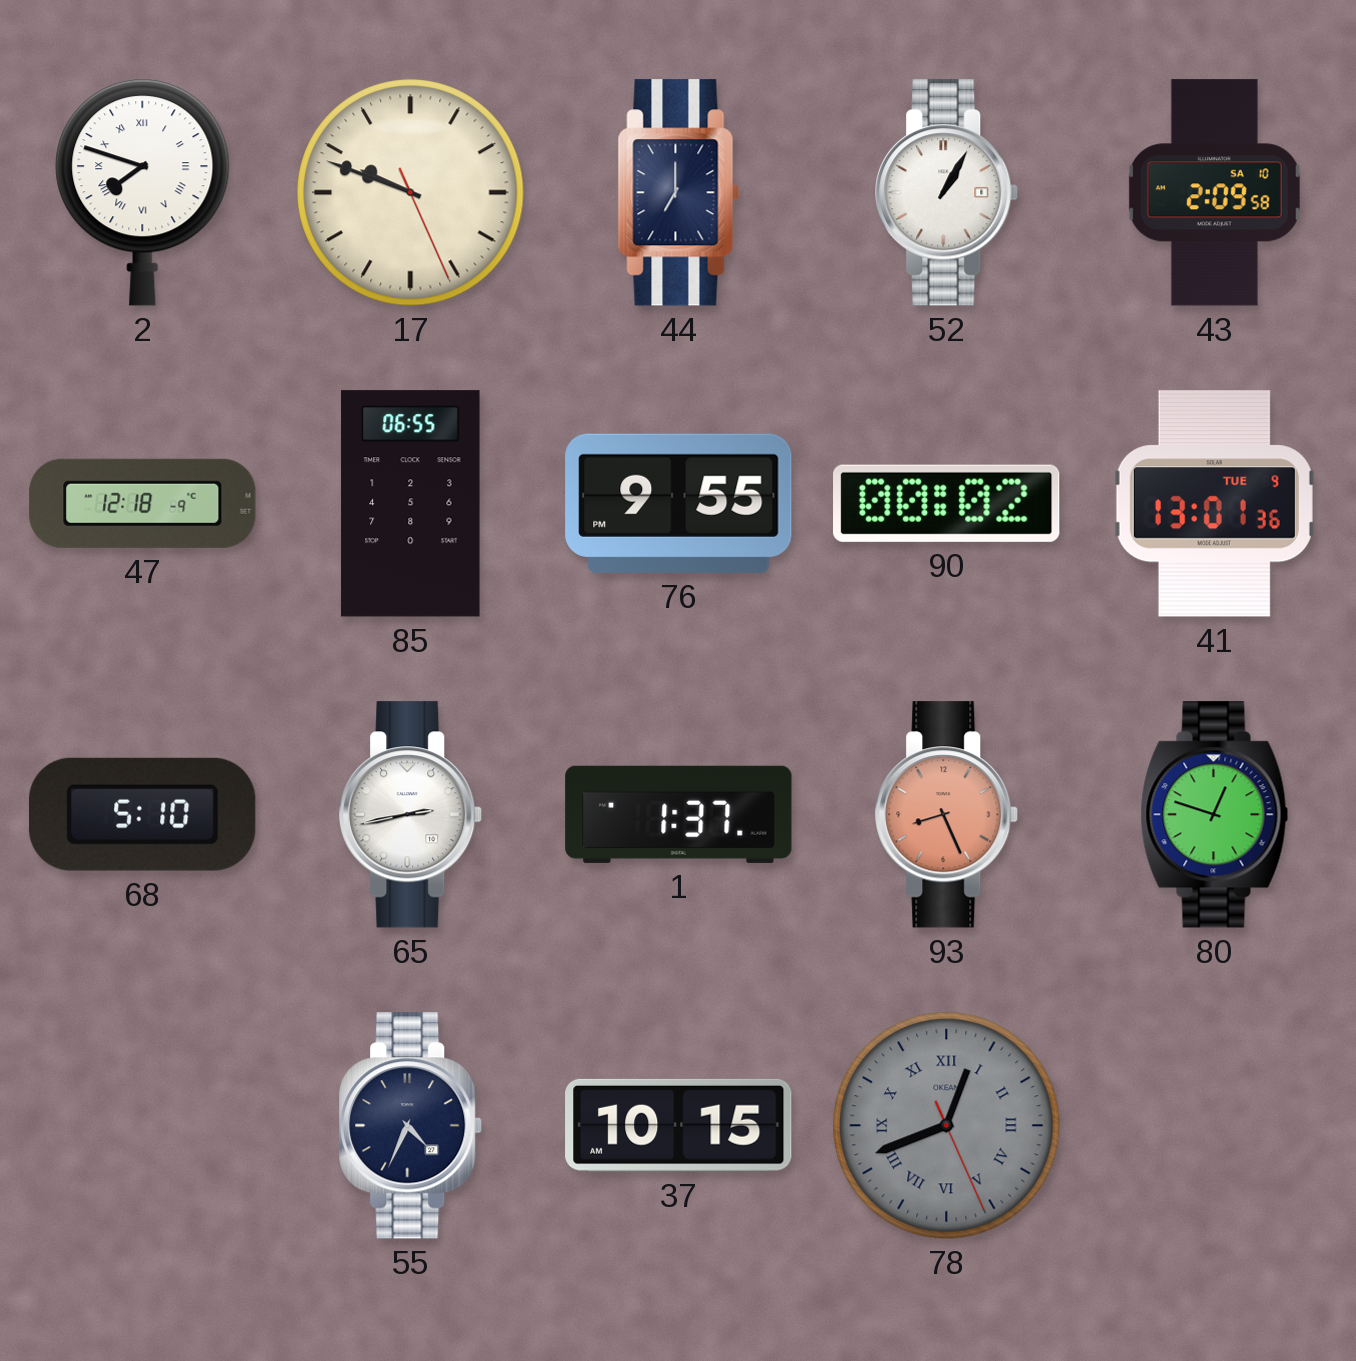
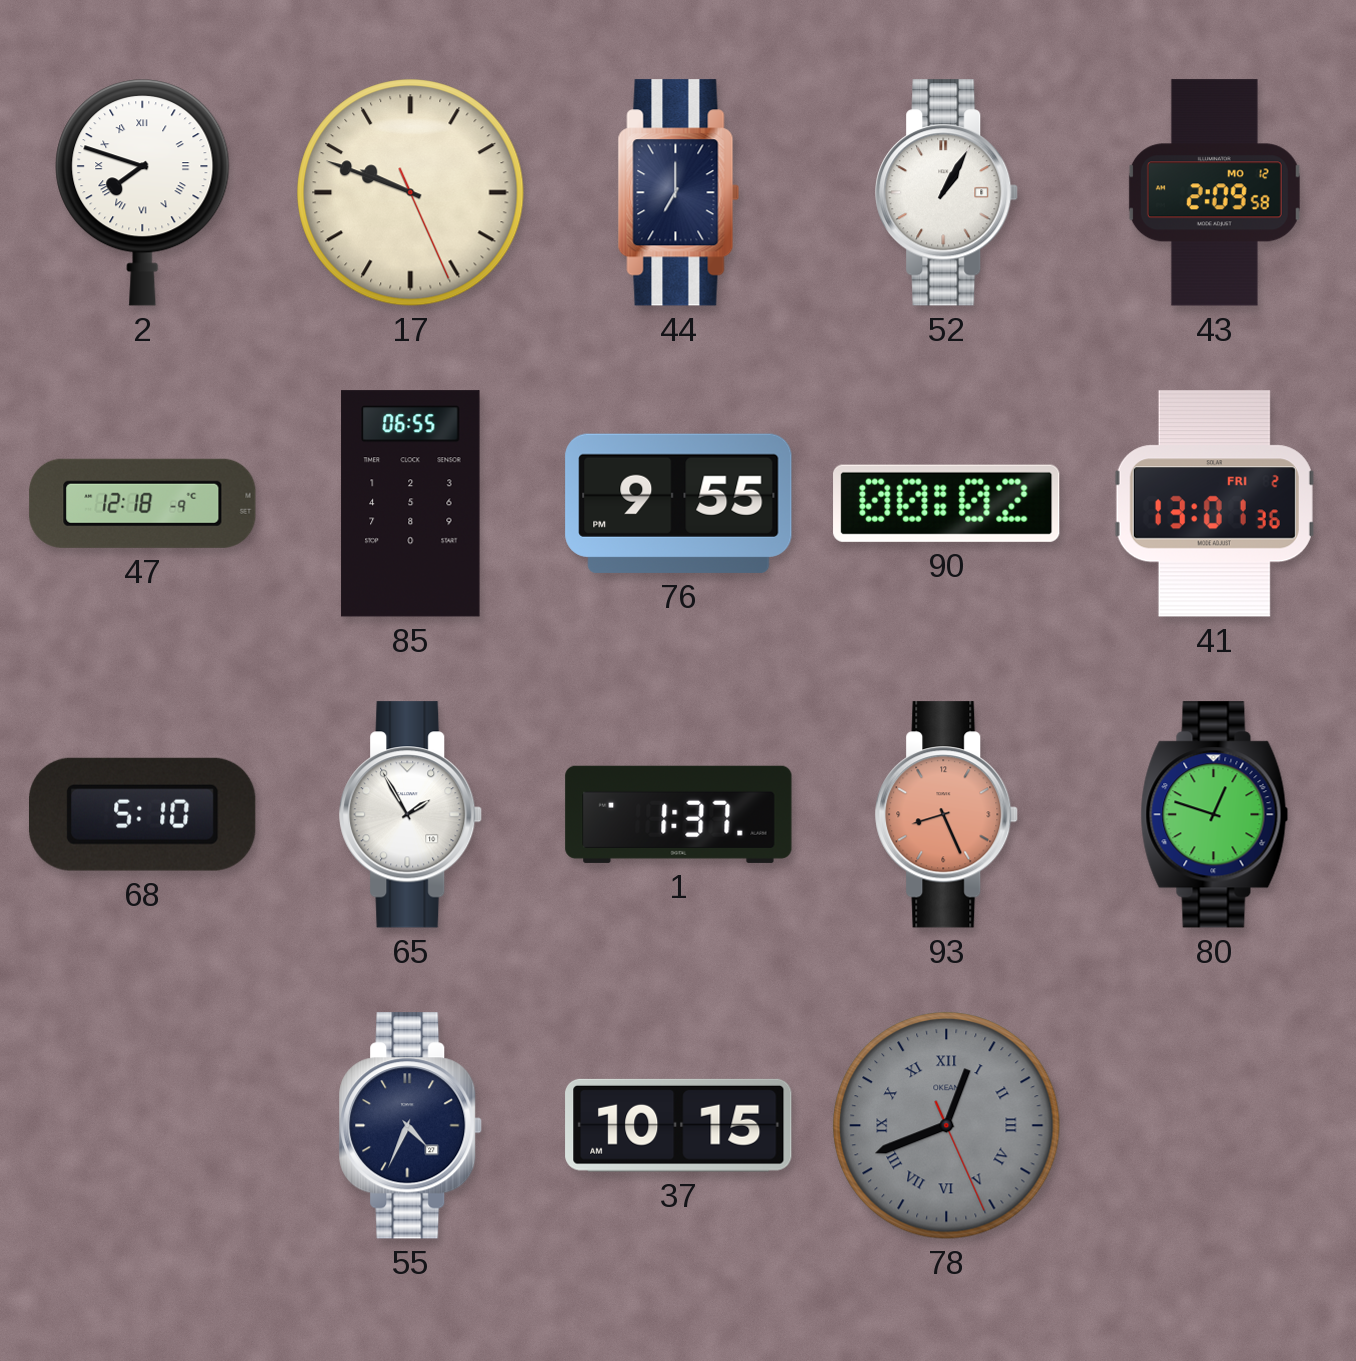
43 date: SA 10 -> MO 12 (1214, 193)
41 date: TUE 9 -> FRI 2 (1214, 504)
65: 2:43 -> 1:55 (411, 815)
